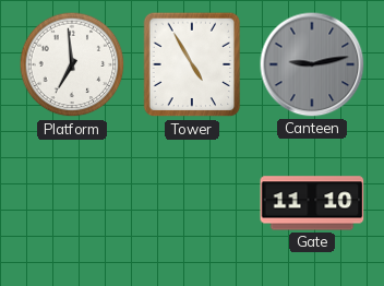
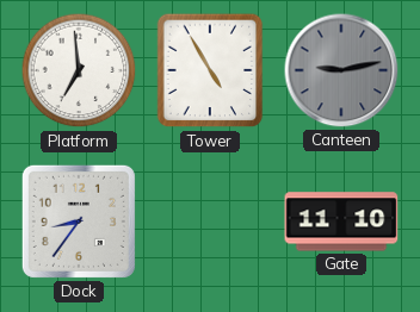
Dock: none -> 8:36 (79, 221)
